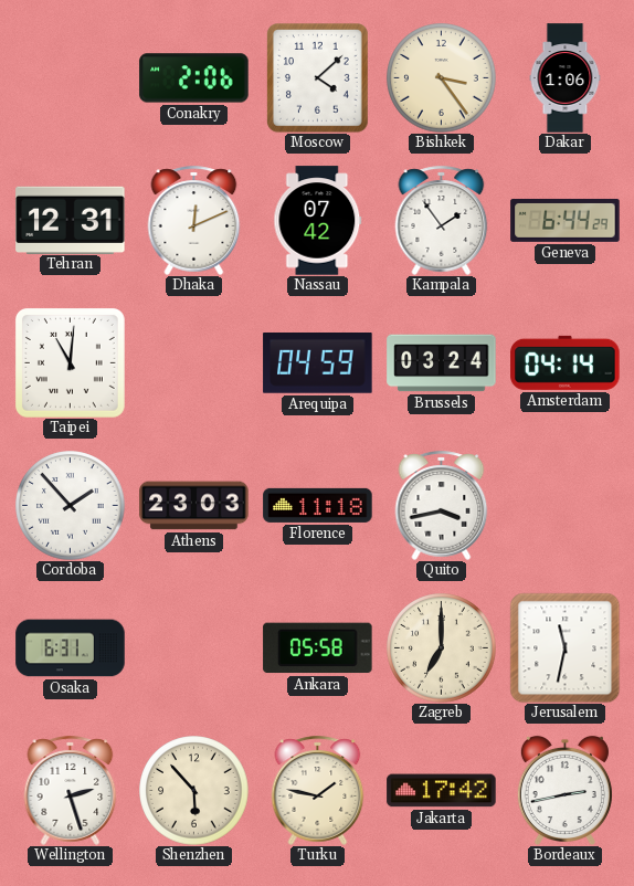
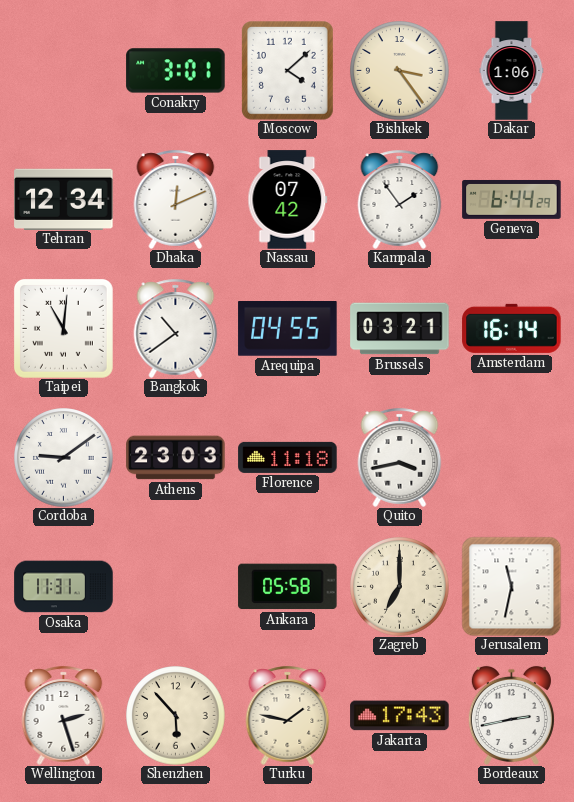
Conakry: 2:06 -> 3:01 (176, 71)
Tehran: 12:31 -> 12:34 (64, 199)
Bangkok: none -> 10:39 (176, 328)
Arequipa: 04:59 -> 04:55 (288, 329)
Brussels: 03:24 -> 03:21 (400, 329)
Amsterdam: 04:14 -> 16:14 (512, 328)
Cordoba: 1:53 -> 9:09 (64, 458)
Osaka: 6:31 -> 11:31 (64, 587)
Jakarta: 17:42 -> 17:43 (400, 716)
